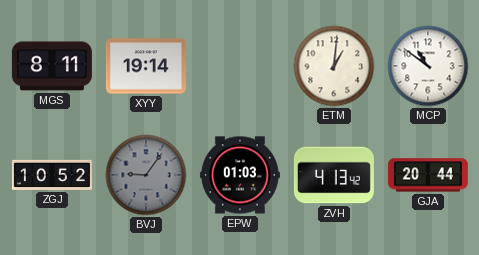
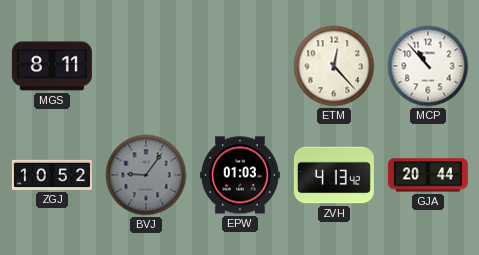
XYY: 19:14 -> none (146, 66)
ETM: 1:01 -> 12:23 (334, 66)
MCP: 10:51 -> 10:53 (428, 66)
